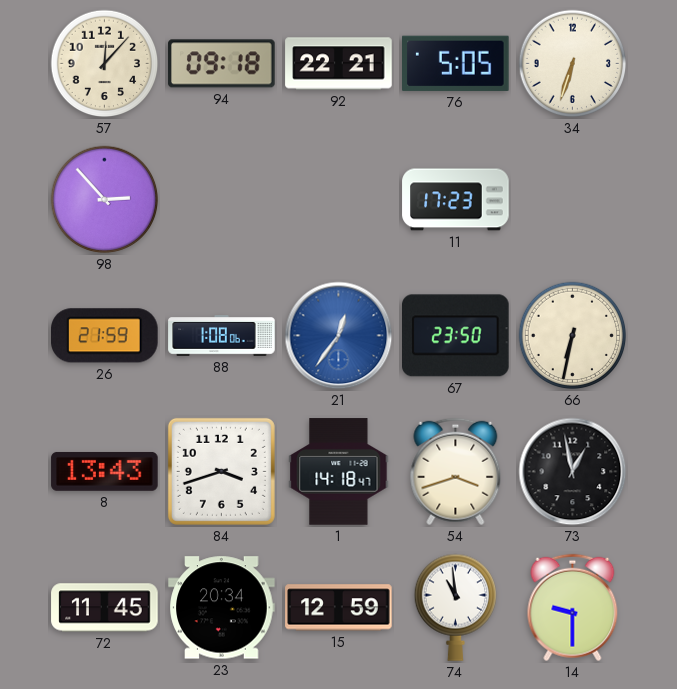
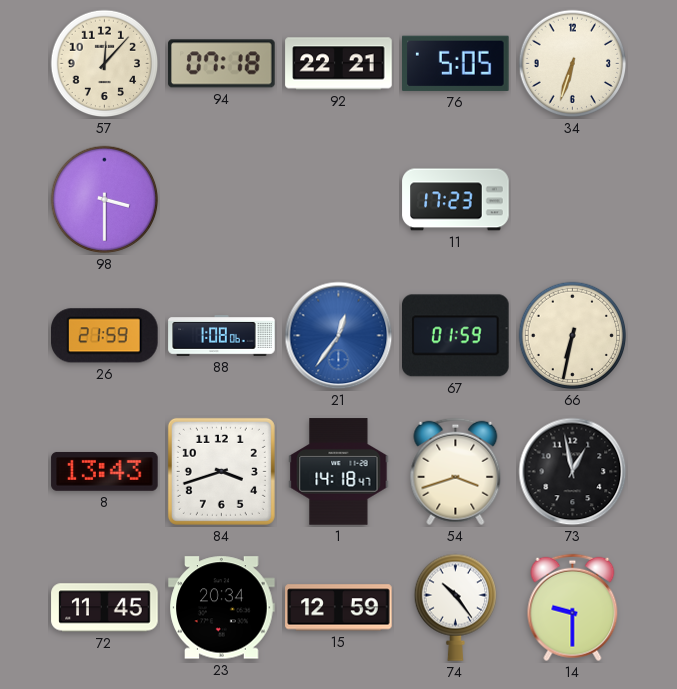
94: 09:18 -> 07:18 (222, 64)
98: 2:53 -> 3:30 (105, 200)
67: 23:50 -> 01:59 (456, 336)
74: 10:59 -> 10:24 (455, 607)
